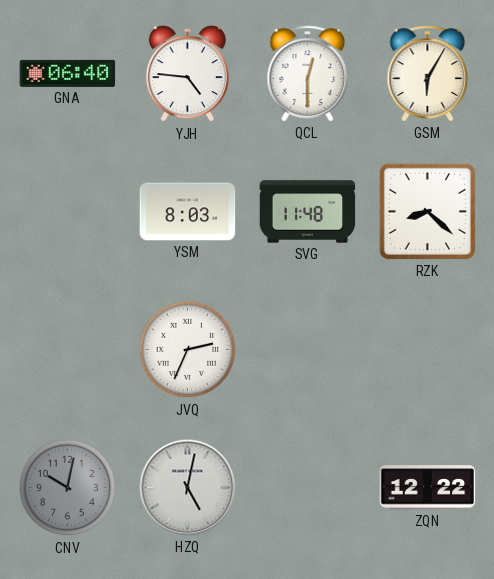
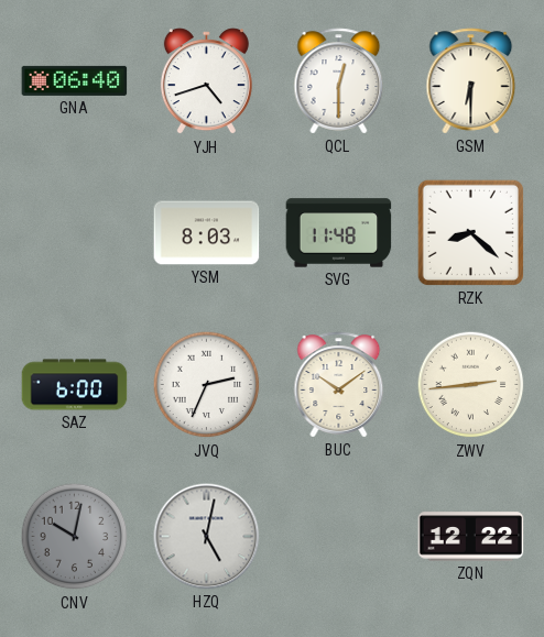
YJH: 4:46 -> 4:42 (206, 81)
GSM: 6:05 -> 6:30 (471, 81)
SAZ: none -> 6:00 (75, 385)
BUC: none -> 10:09 (339, 385)
ZWV: none -> 2:44 (471, 385)
